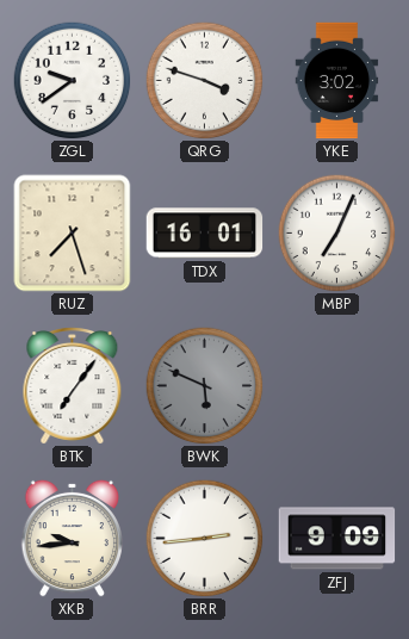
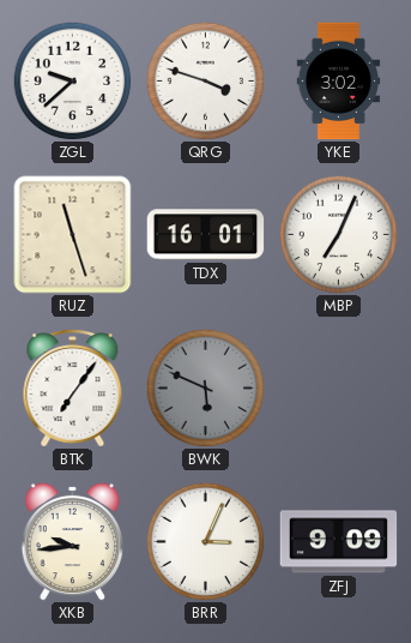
ZGL: 9:39 -> 9:38 (73, 82)
RUZ: 7:27 -> 11:27 (73, 235)
BRR: 2:44 -> 3:04 (206, 542)
